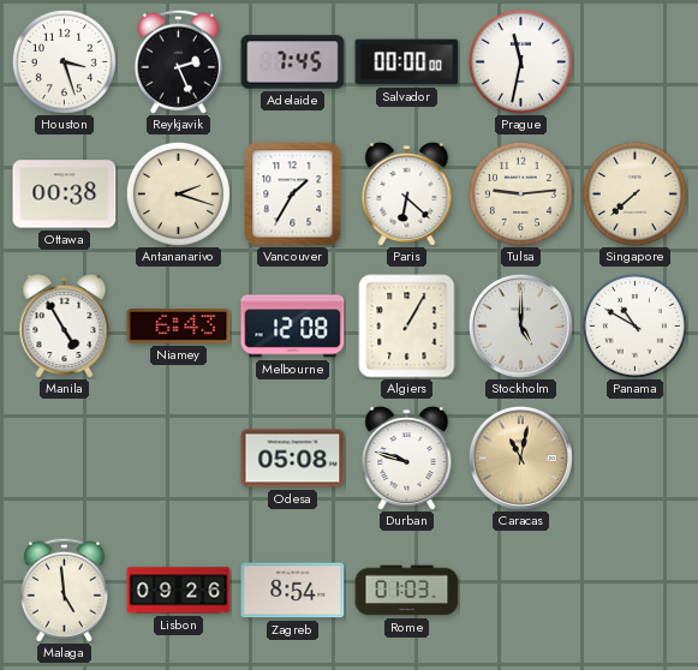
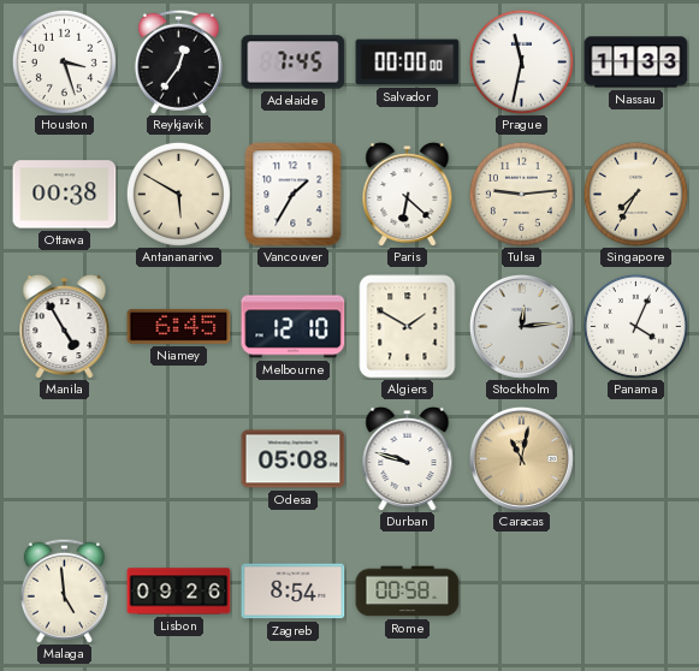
Reykjavik: 2:26 -> 12:36 (178, 61)
Nassau: none -> 11:33 (636, 63)
Antananarivo: 2:18 -> 5:50 (178, 194)
Singapore: 7:38 -> 7:35 (635, 194)
Niamey: 6:43 -> 6:45 (179, 326)
Melbourne: 12:08 -> 12:10 (294, 327)
Algiers: 1:05 -> 1:50 (408, 327)
Stockholm: 5:00 -> 12:14 (521, 326)
Panama: 10:50 -> 4:04 (635, 326)
Rome: 01:03 -> 00:58 (408, 592)
